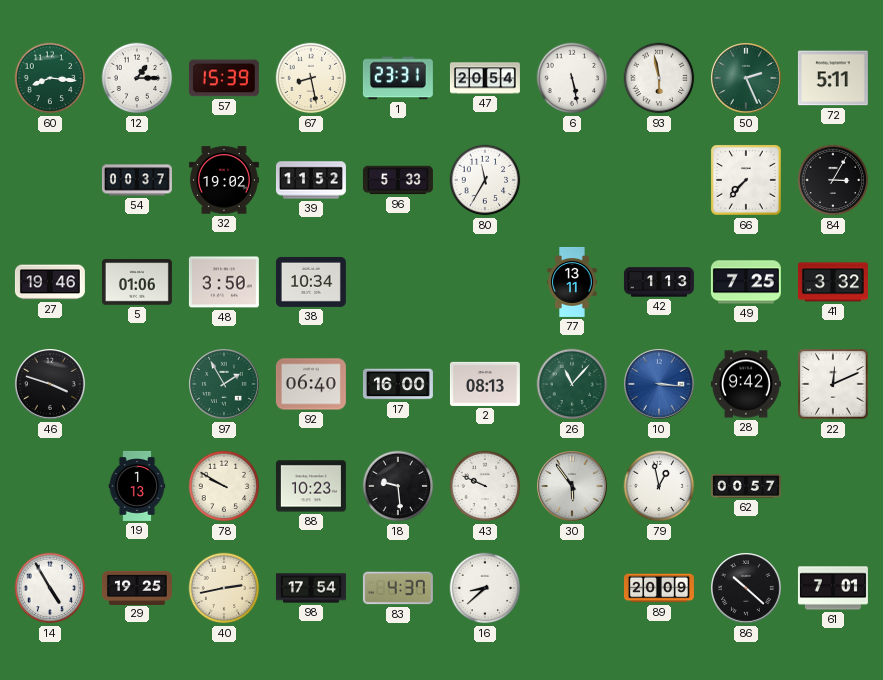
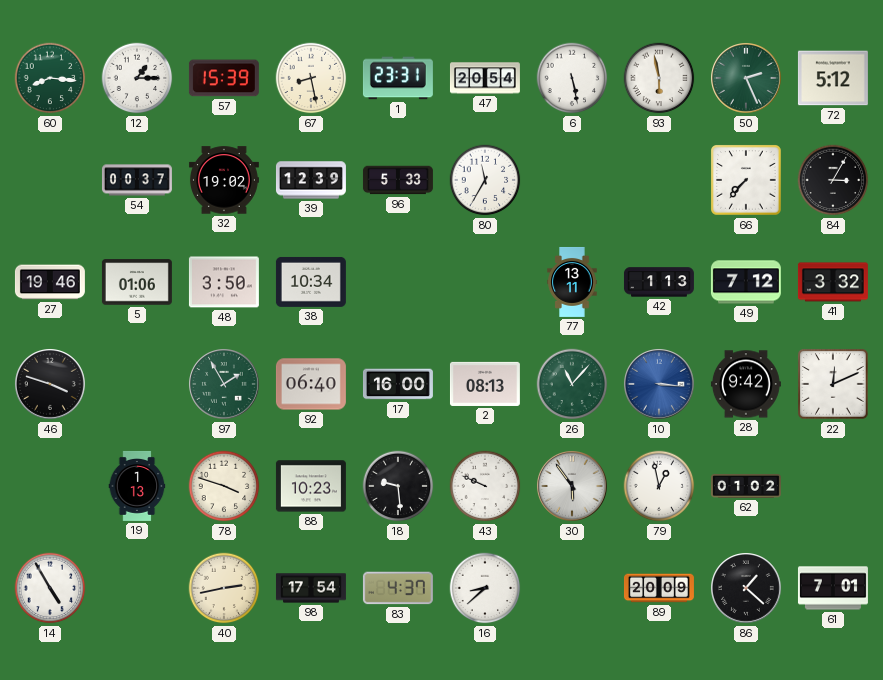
72: 5:11 -> 5:12 (833, 78)
39: 11:52 -> 12:39 (311, 180)
49: 7:25 -> 7:12 (746, 282)
78: 9:50 -> 3:48 (224, 486)
62: 00:57 -> 01:02 (746, 486)
29: 19:25 -> none (137, 587)
86: 10:22 -> 1:22 (747, 589)
